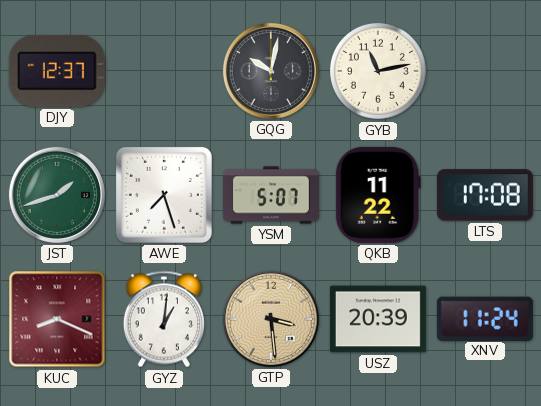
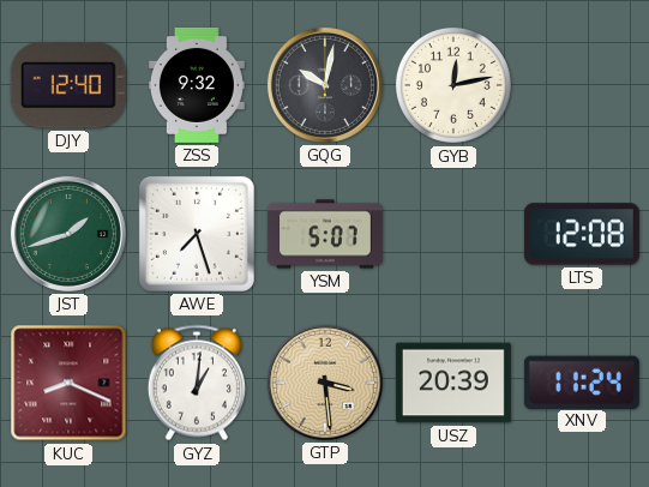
DJY: 12:37 -> 12:40 (68, 85)
ZSS: none -> 9:32 (197, 85)
GYB: 11:13 -> 12:13 (453, 85)
QKB: 11:22 -> none (378, 195)
LTS: 17:08 -> 12:08 (582, 234)
